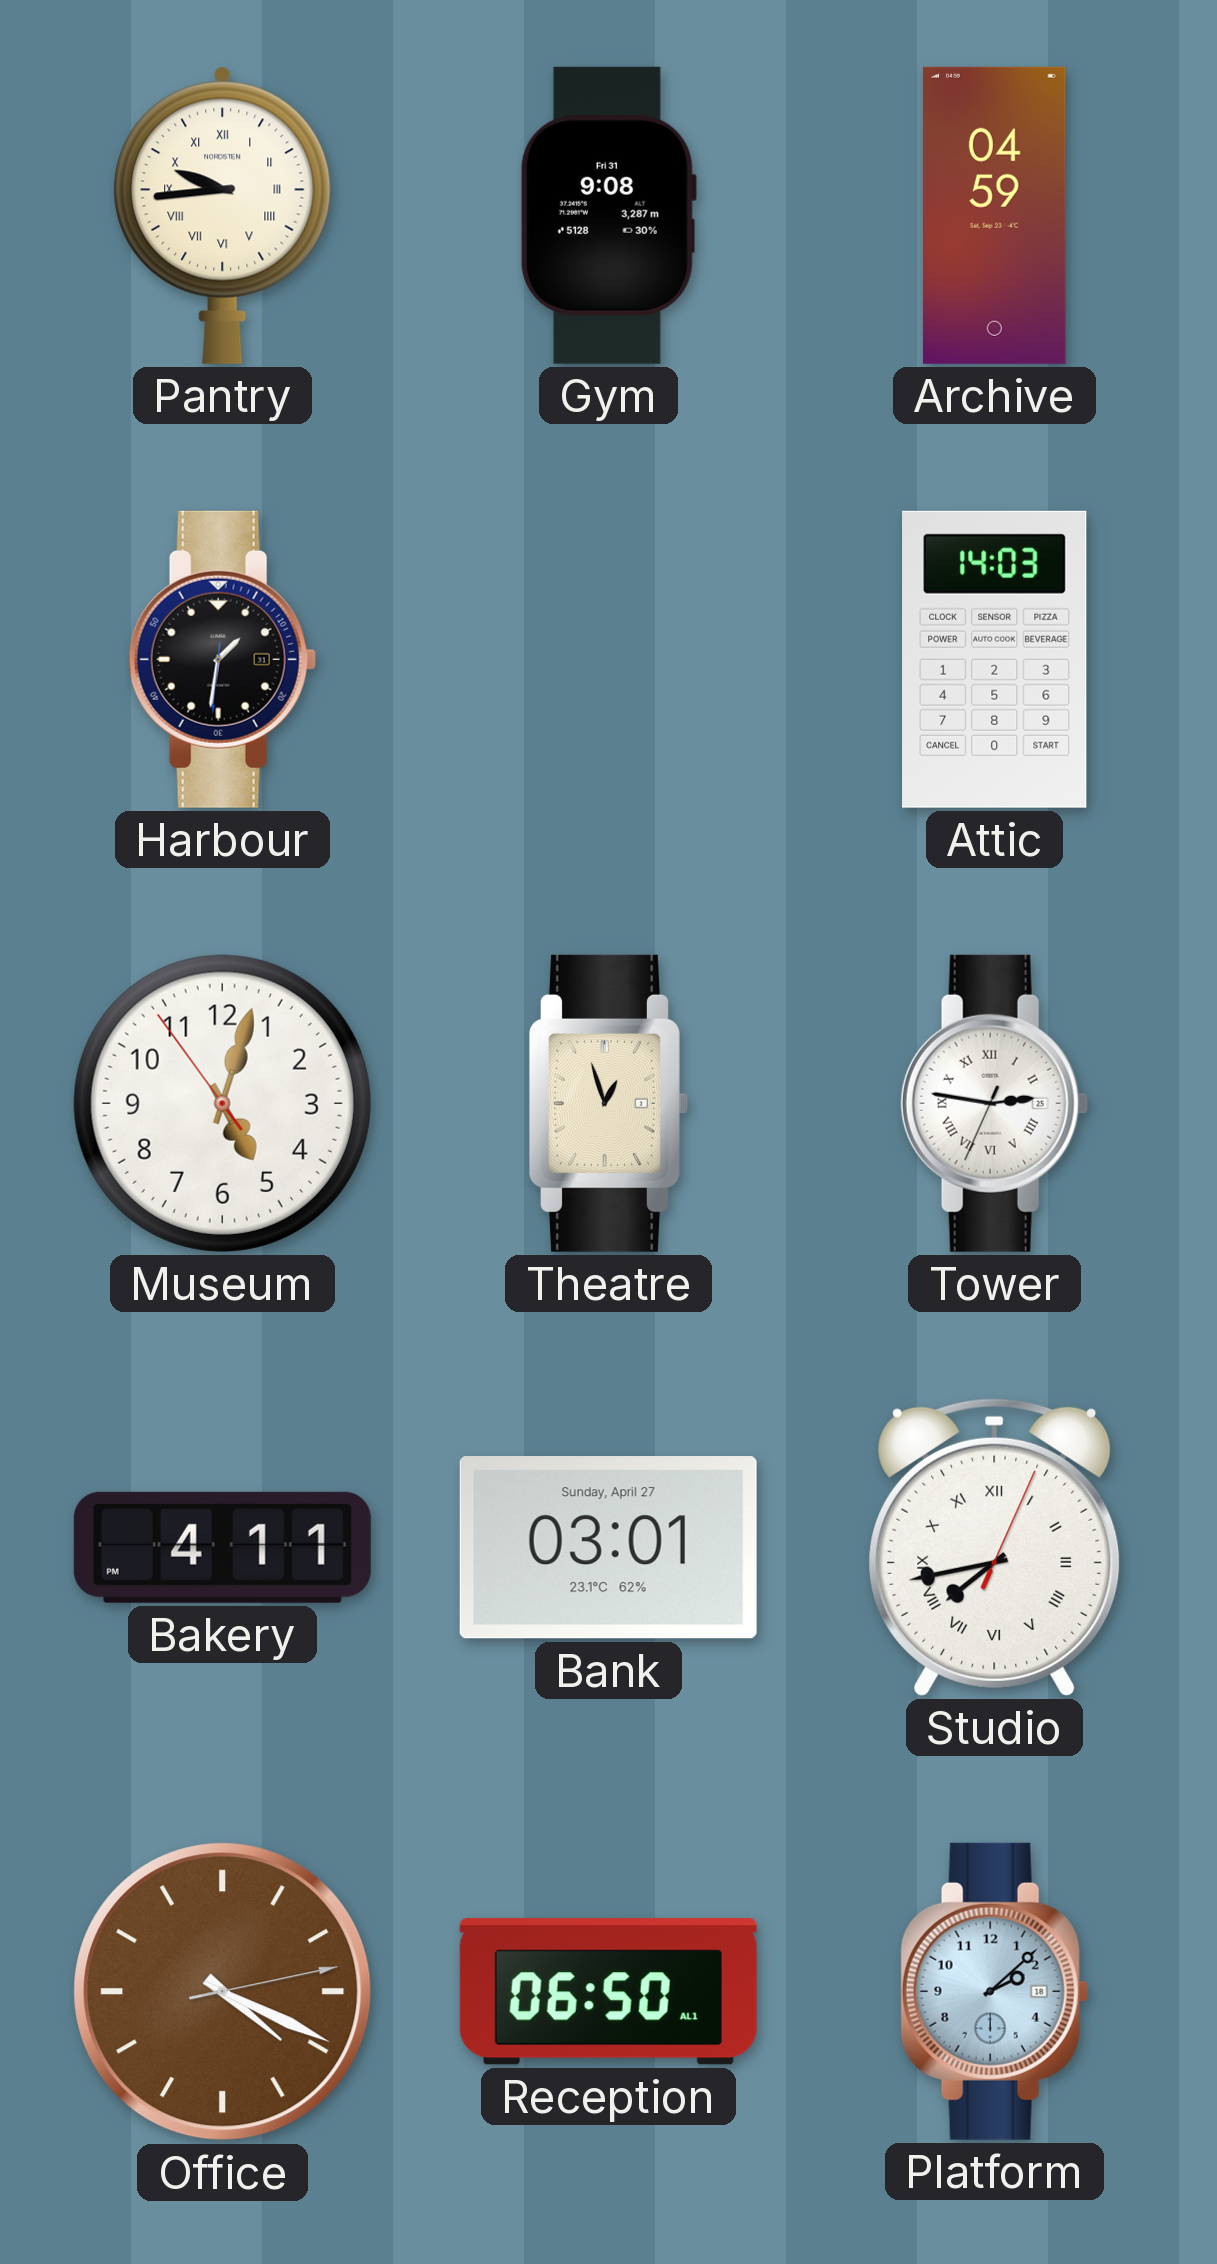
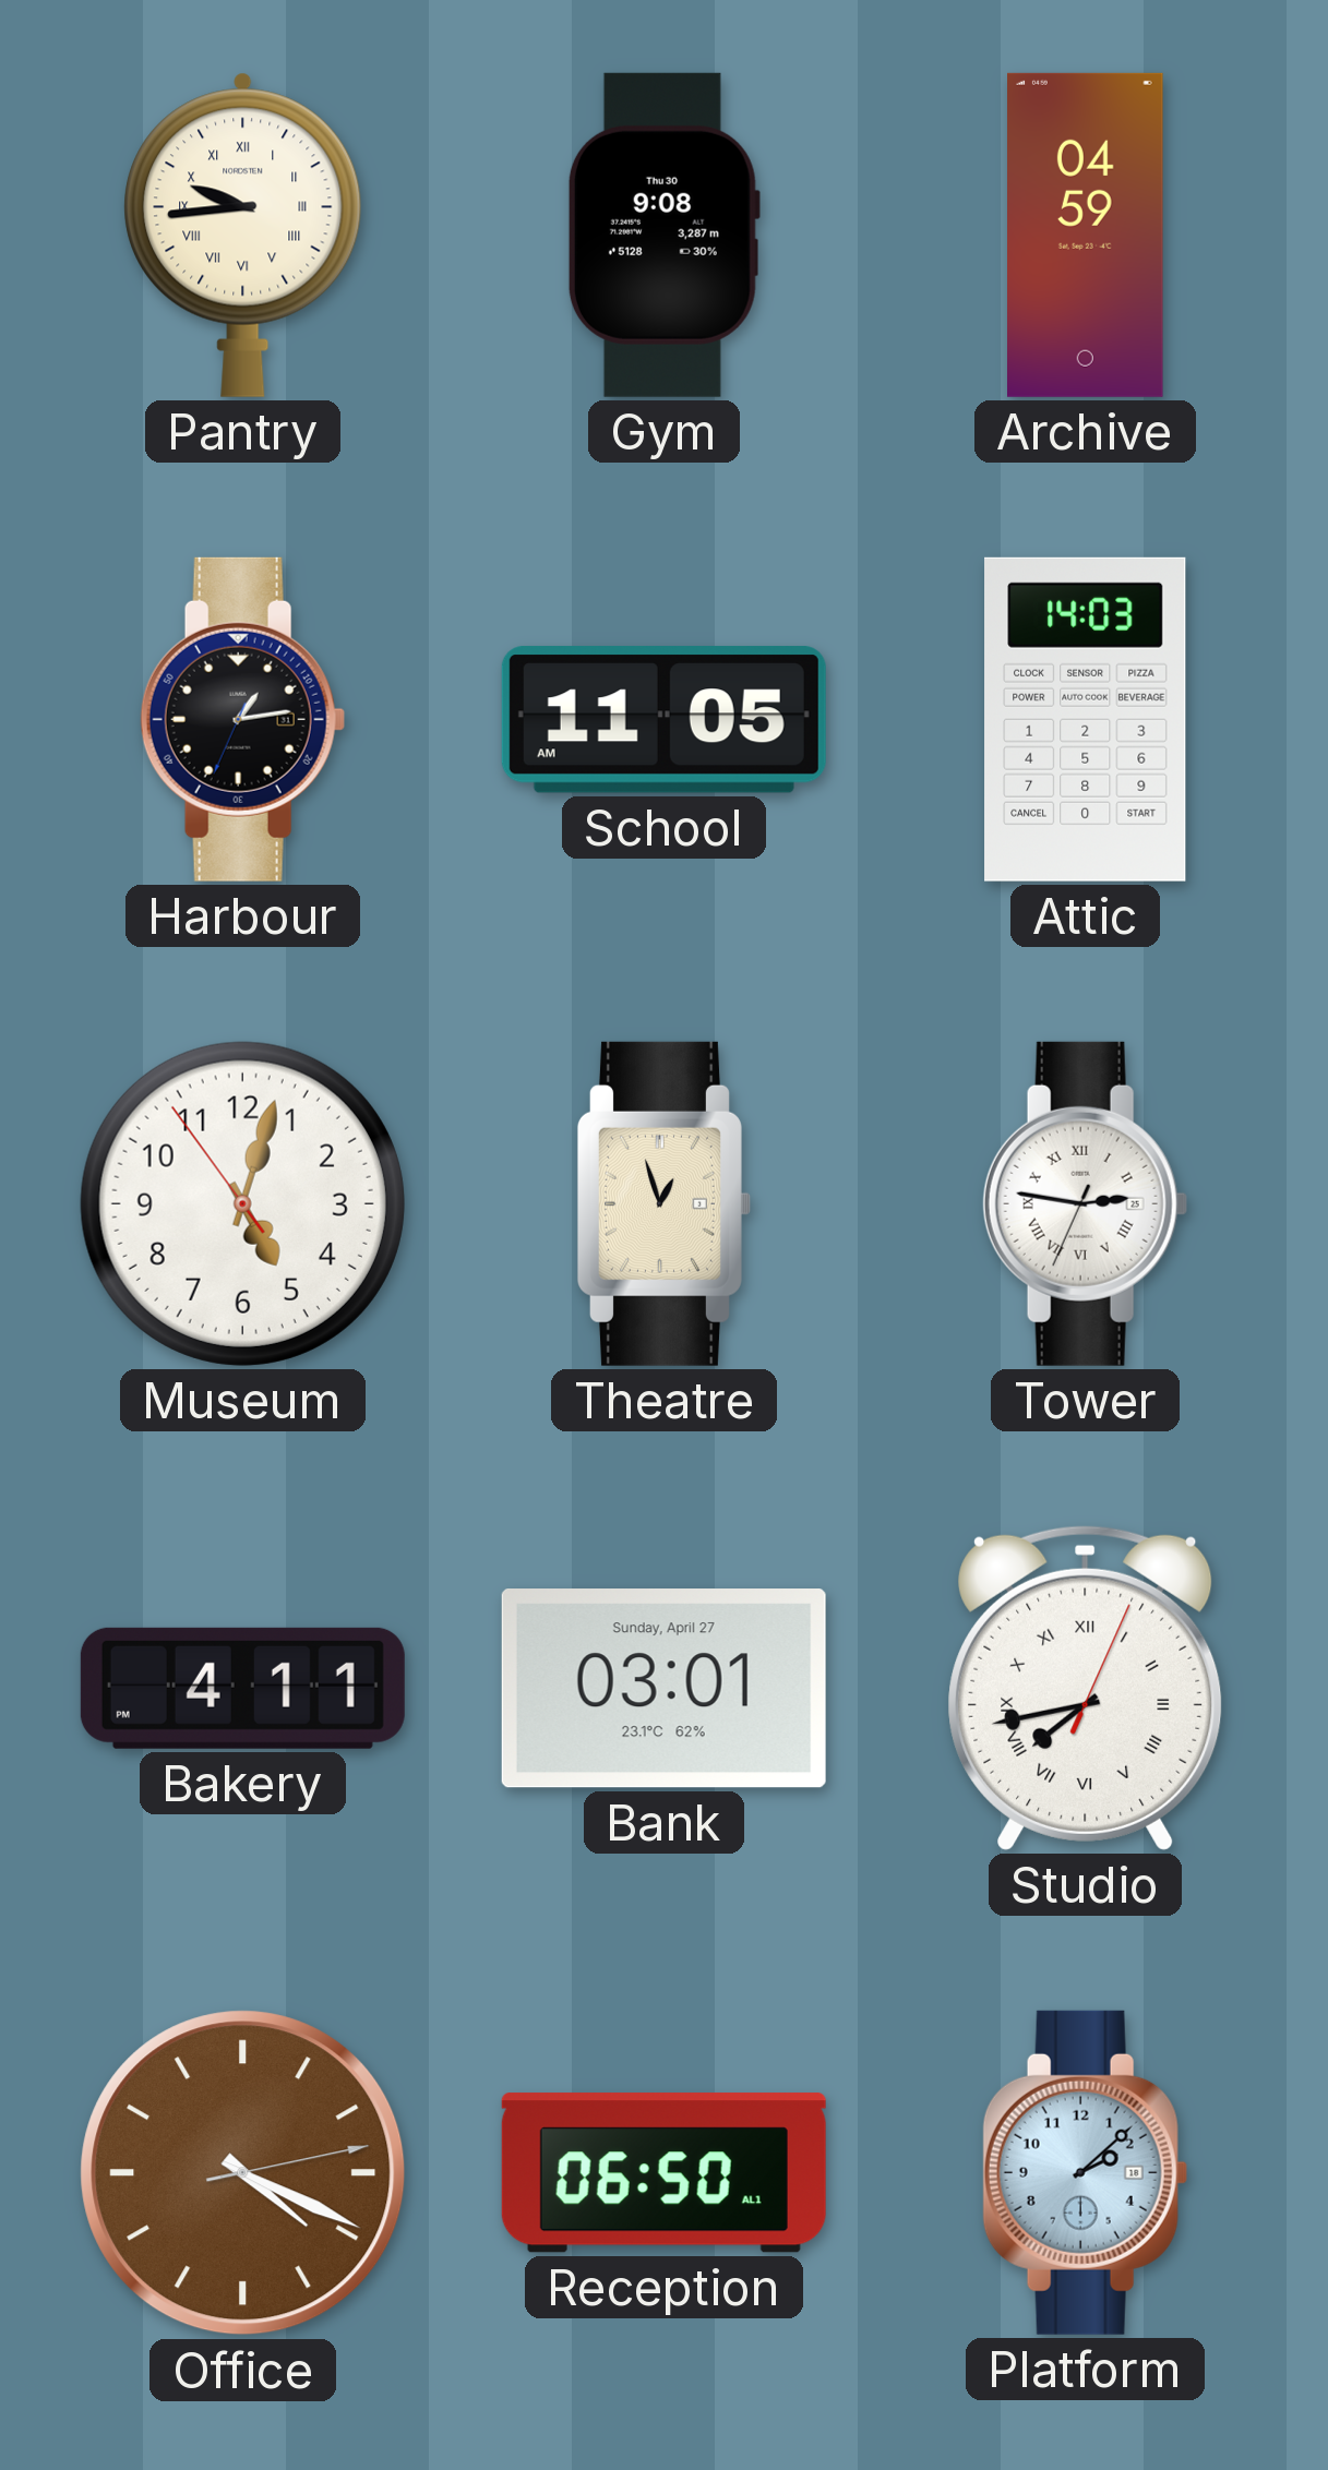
Gym date: Fri 31 -> Thu 30 (663, 235)
Harbour: 1:31 -> 1:13 (242, 719)
School: none -> 11:05 (663, 720)
